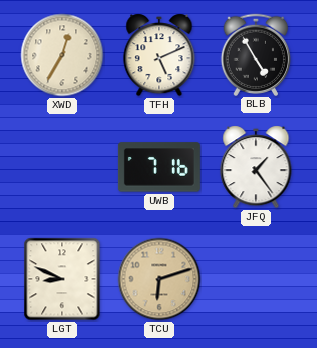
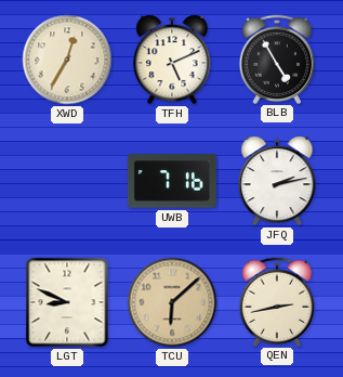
JFQ: 1:24 -> 2:13 (277, 181)
TCU: 6:12 -> 6:08 (172, 302)
QEN: none -> 2:43 (277, 301)
